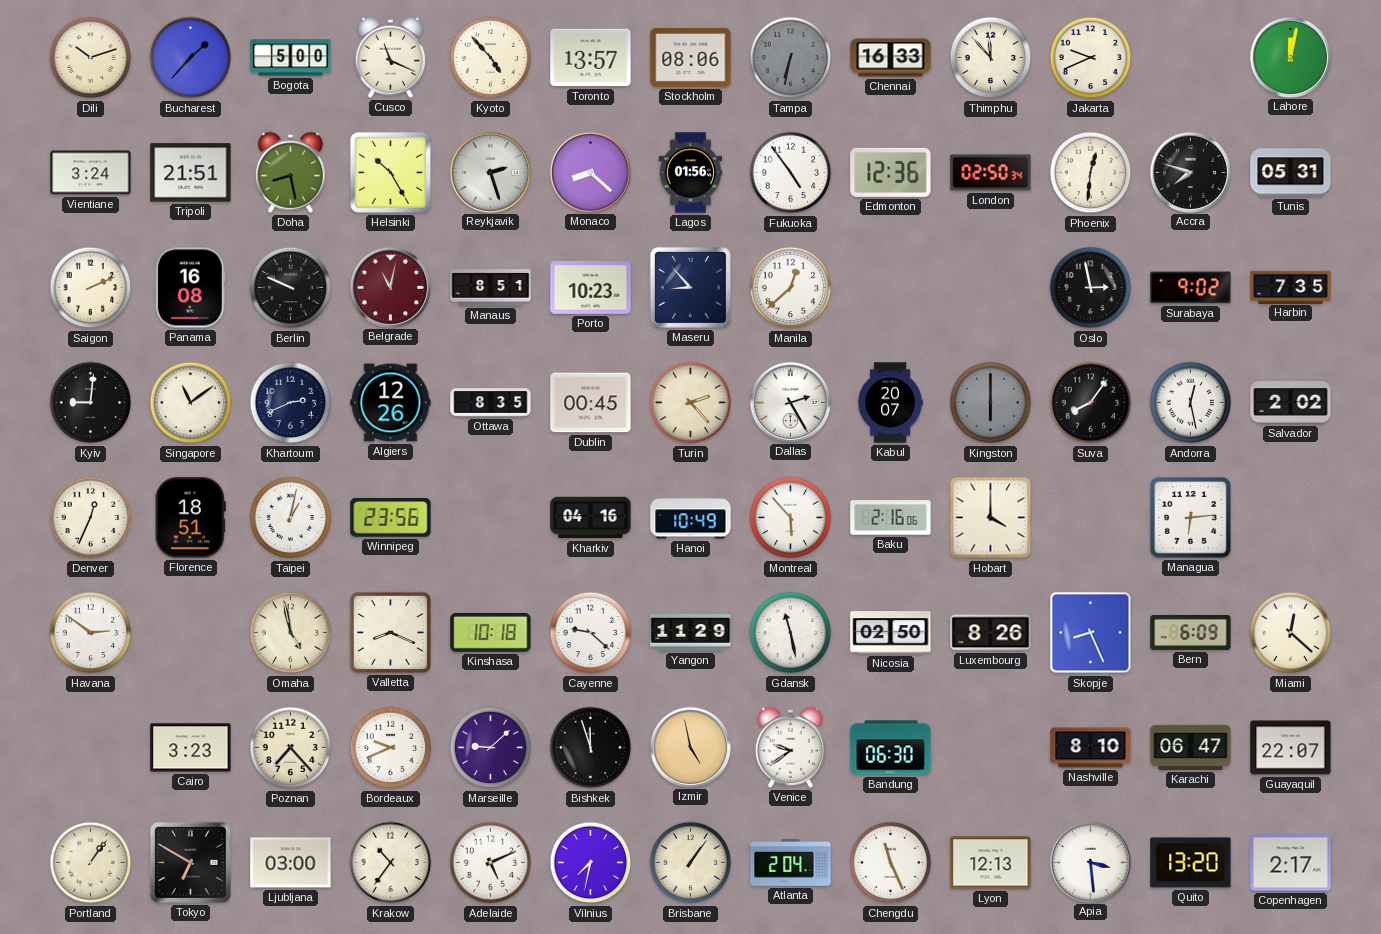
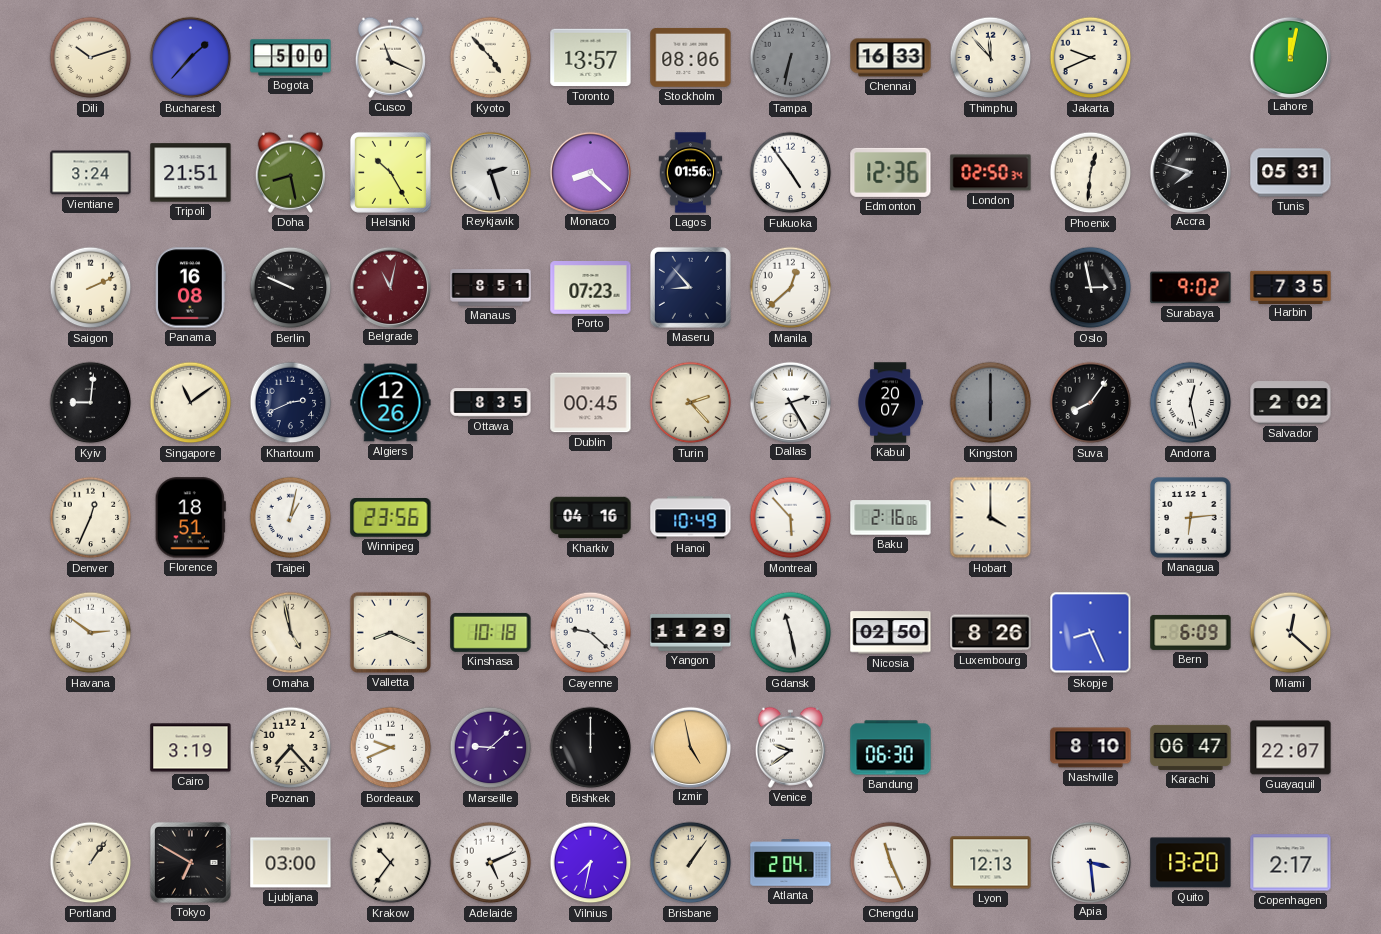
Porto: 10:23 -> 07:23 (591, 288)
Cairo: 3:23 -> 3:19 (191, 748)
Bishkek: 11:57 -> 12:00 (591, 748)
